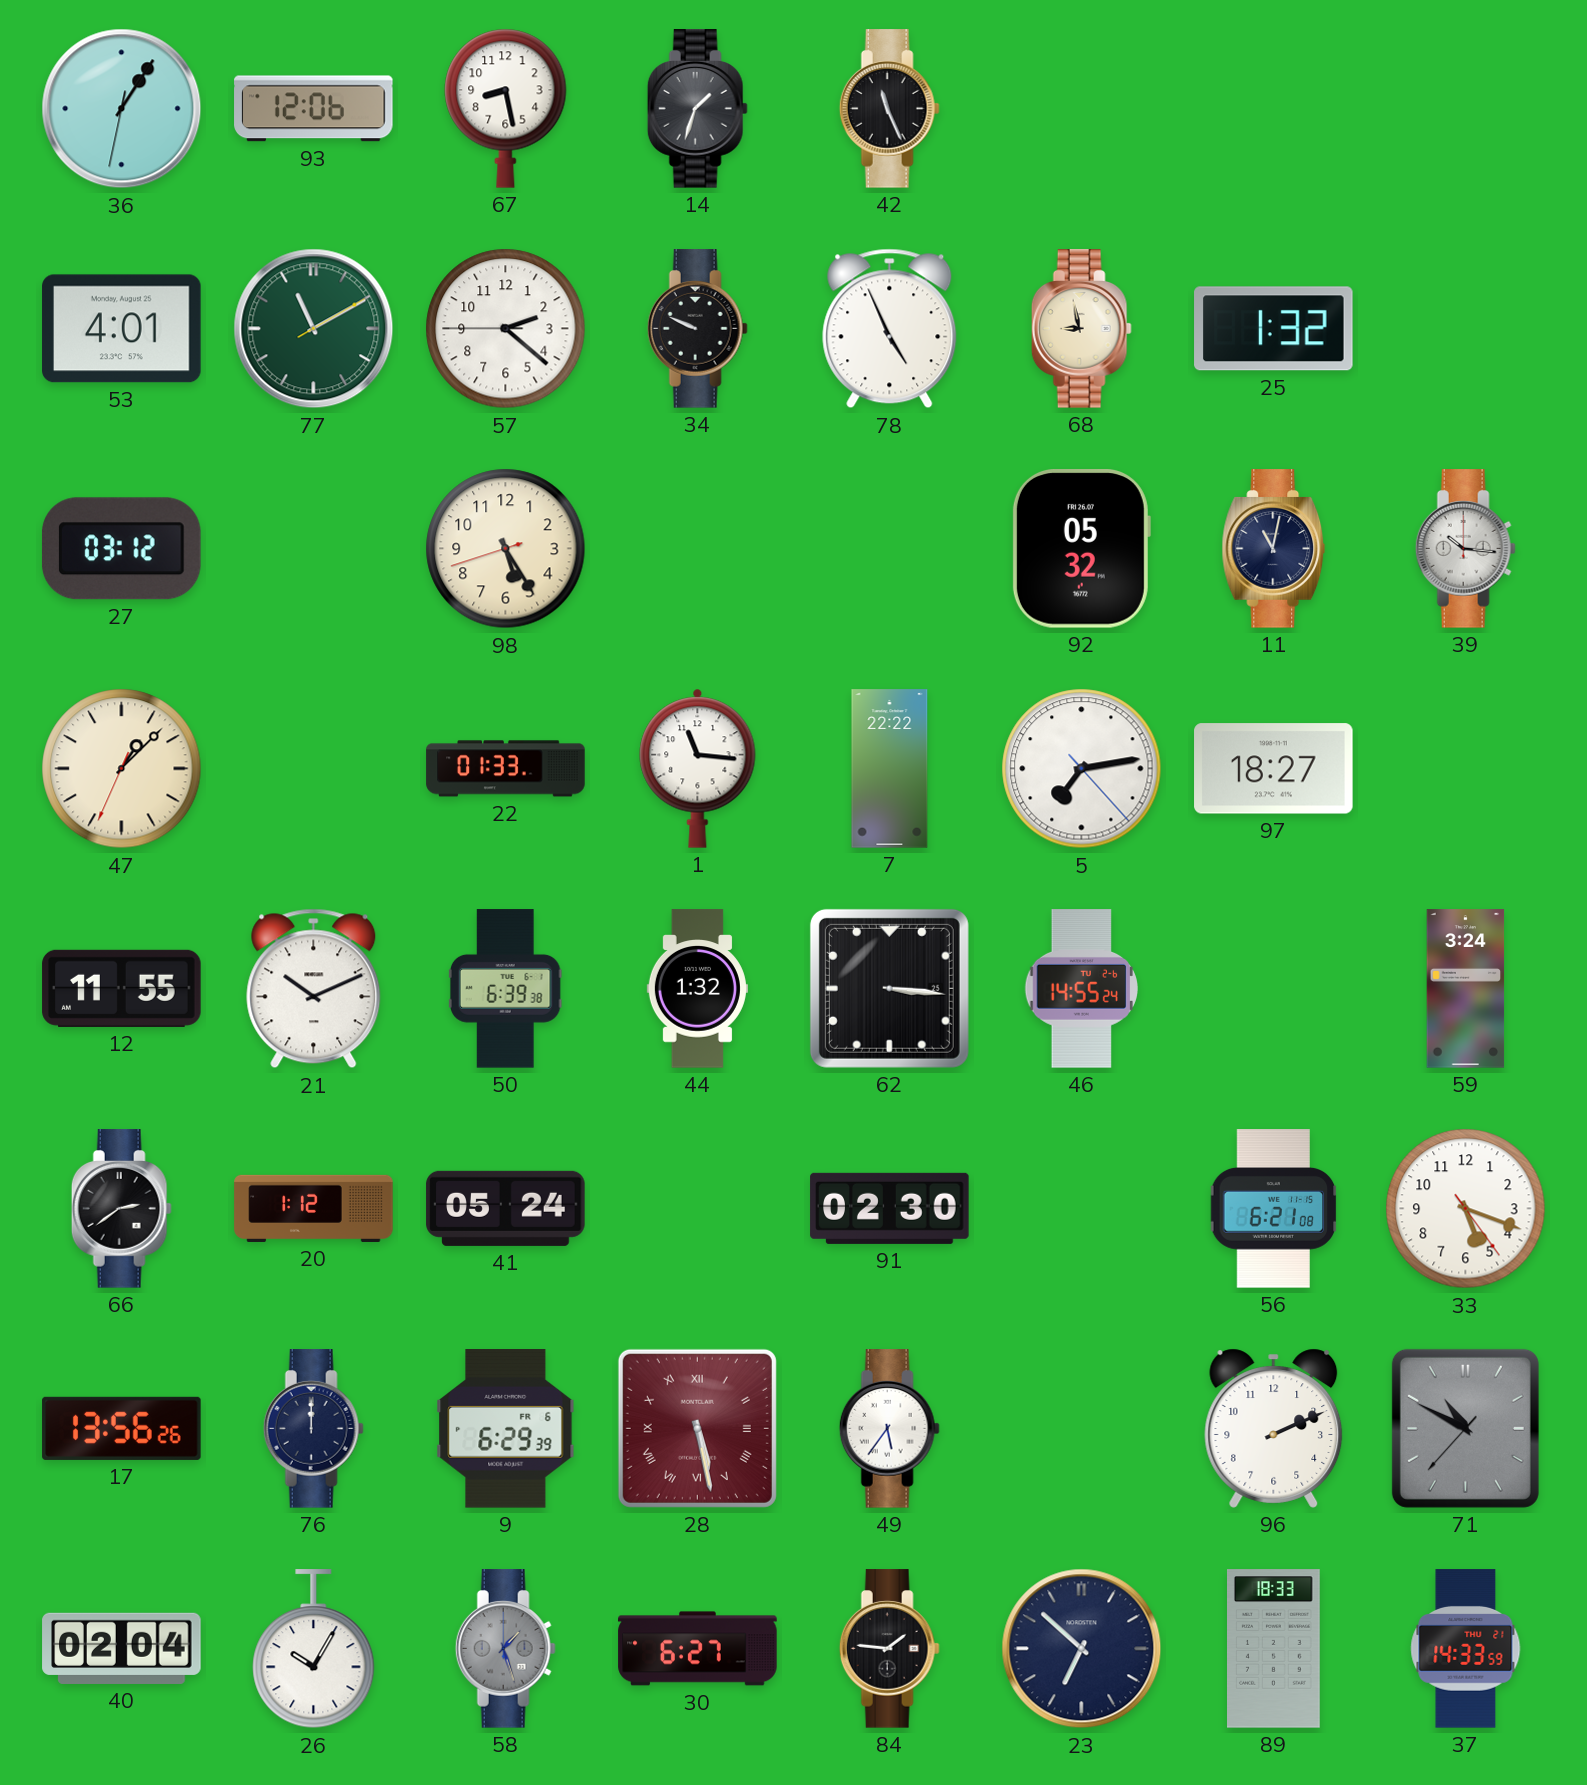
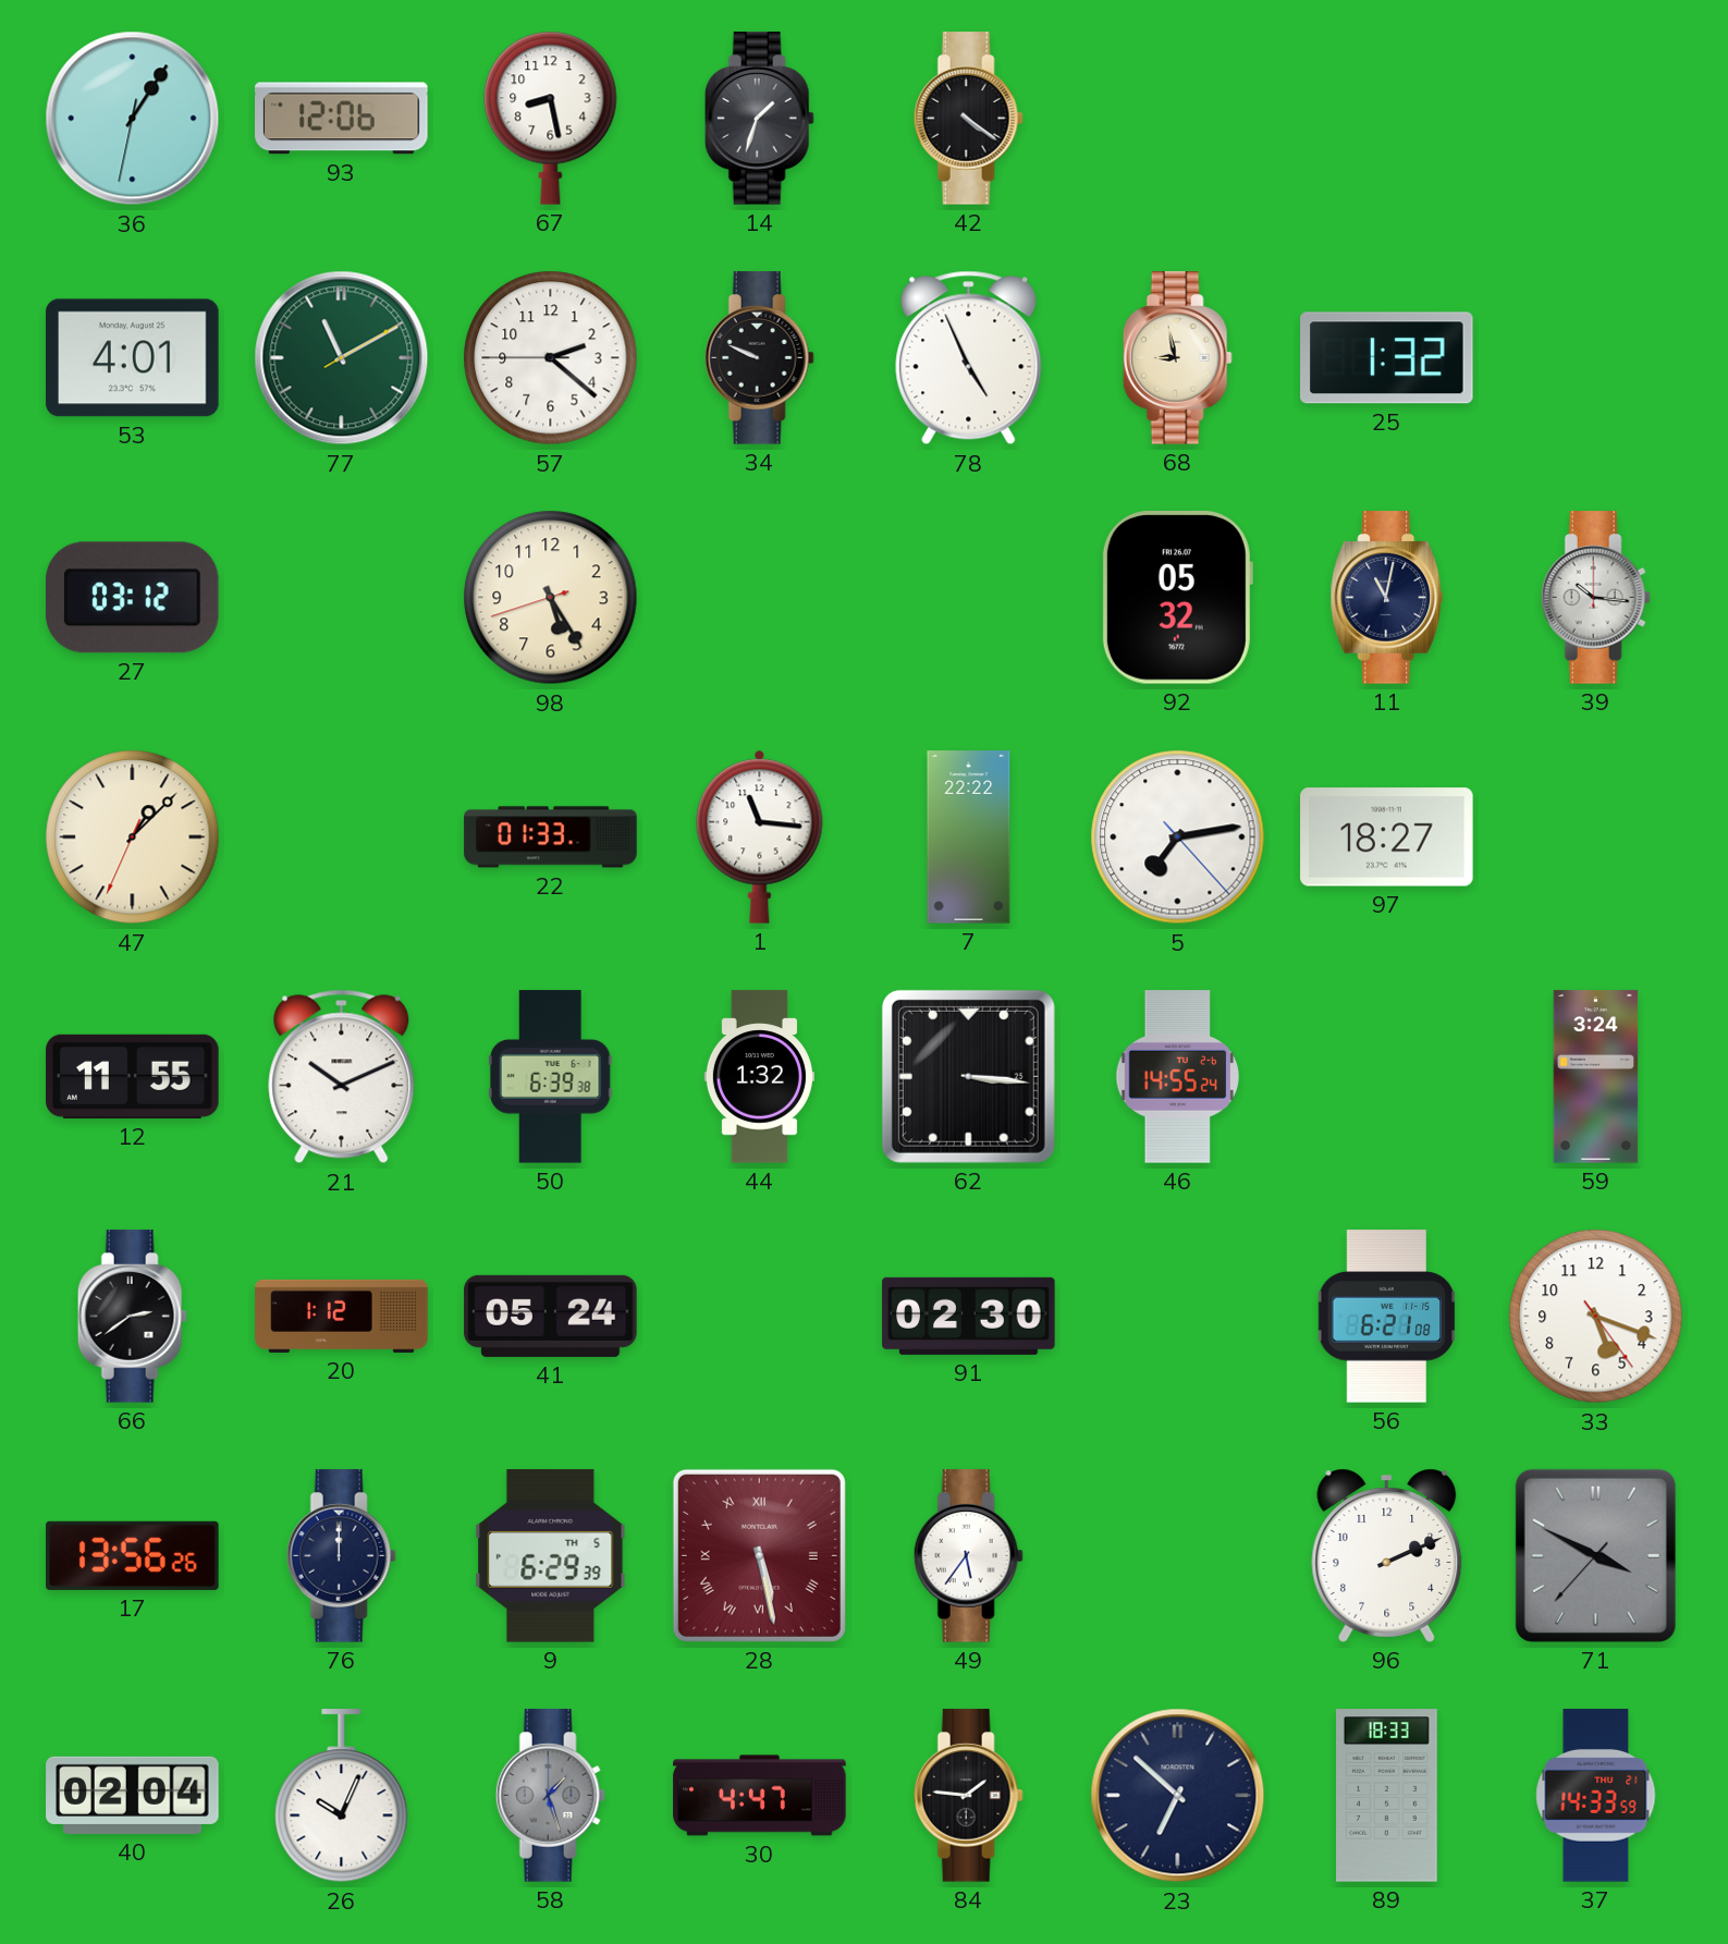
42: 11:26 -> 4:21 (968, 119)
9 date: FR 6 -> TH 5 (551, 1556)
71: 10:49 -> 3:49 (1595, 1555)
26: 10:05 -> 10:04 (342, 1796)
30: 6:27 -> 4:47 (760, 1796)
